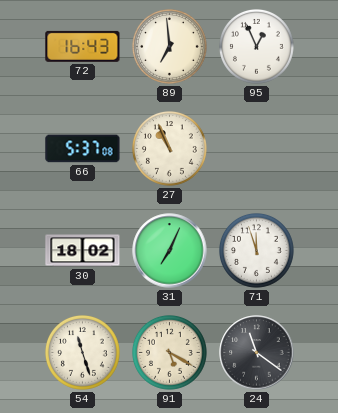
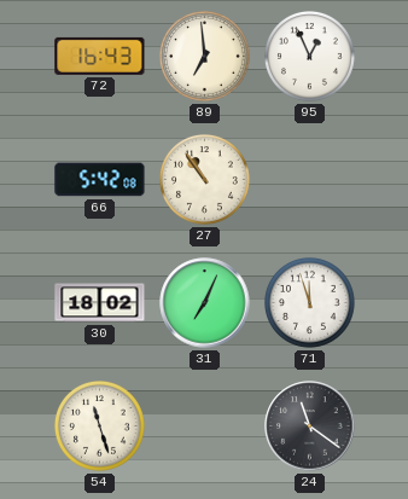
66: 5:37 -> 5:42 (100, 180)
27: 10:56 -> 10:54 (205, 180)
91: 5:20 -> none (170, 353)
